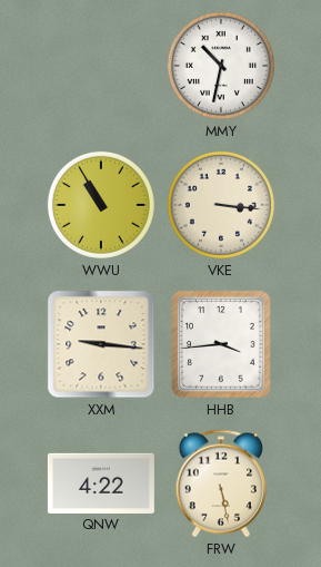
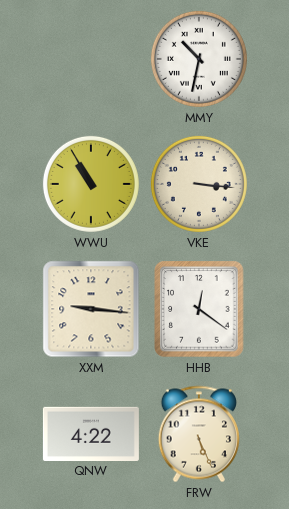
HHB: 3:44 -> 12:21 (199, 309)
FRW: 5:28 -> 5:26 (199, 434)
